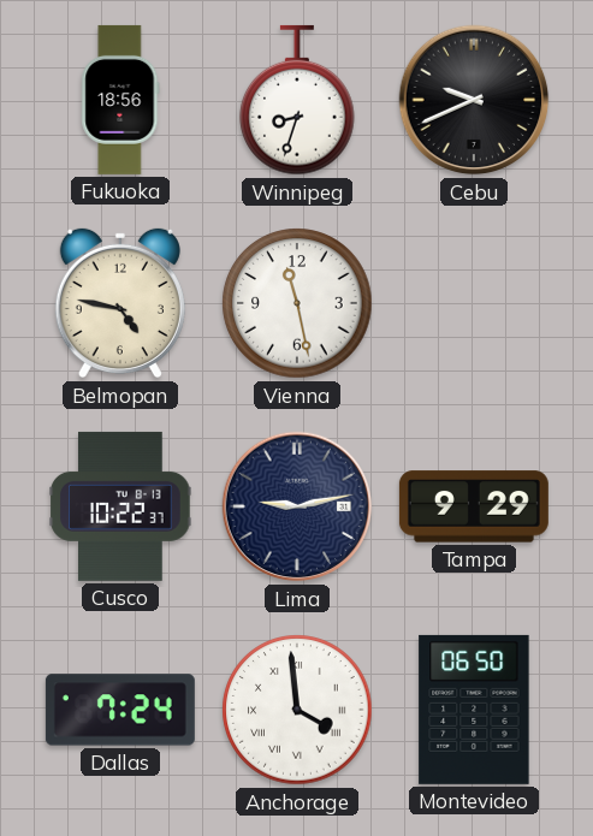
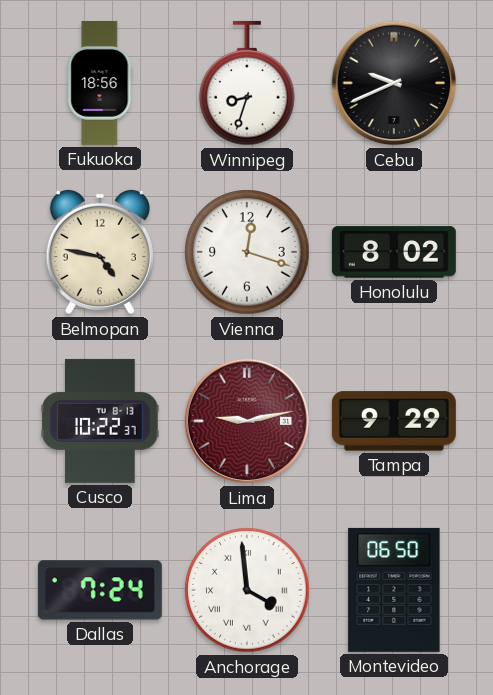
Vienna: 11:28 -> 12:18 (247, 252)
Honolulu: none -> 8:02 (394, 252)
Lima dial: navy -> burgundy (247, 421)
